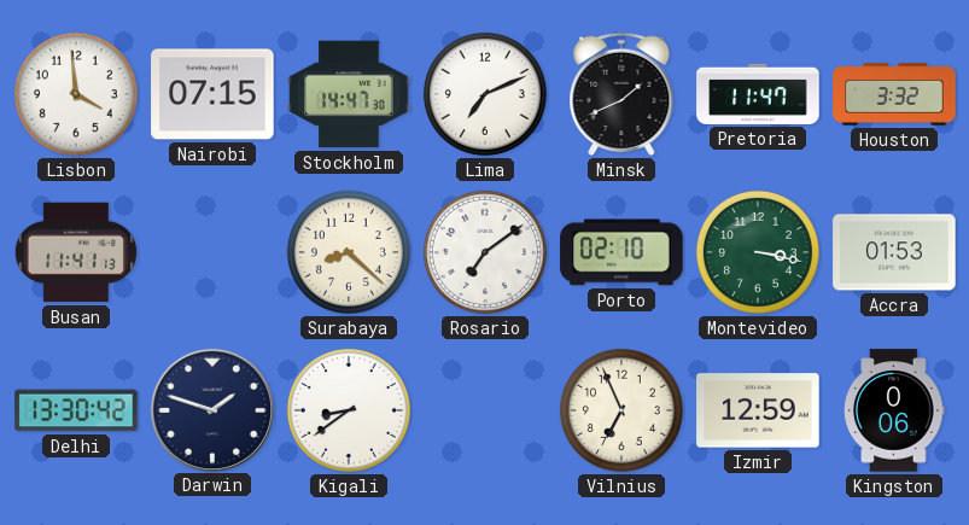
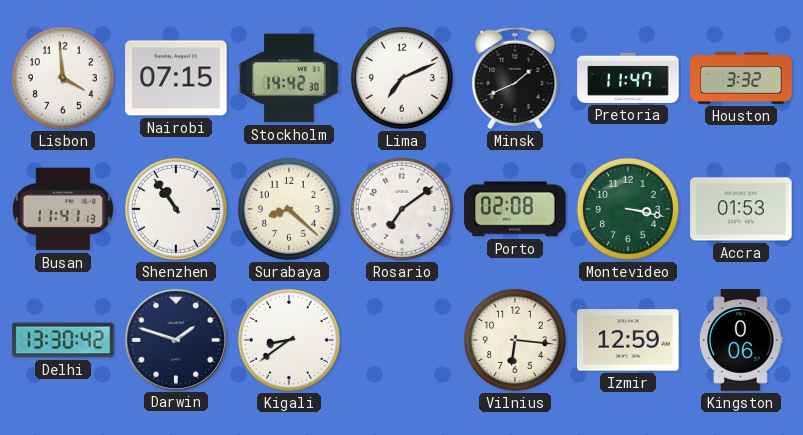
Stockholm: 14:47 -> 14:42 (289, 78)
Shenzhen: none -> 10:54 (176, 209)
Porto: 02:10 -> 02:08 (515, 209)
Vilnius: 6:56 -> 6:16 (515, 340)
